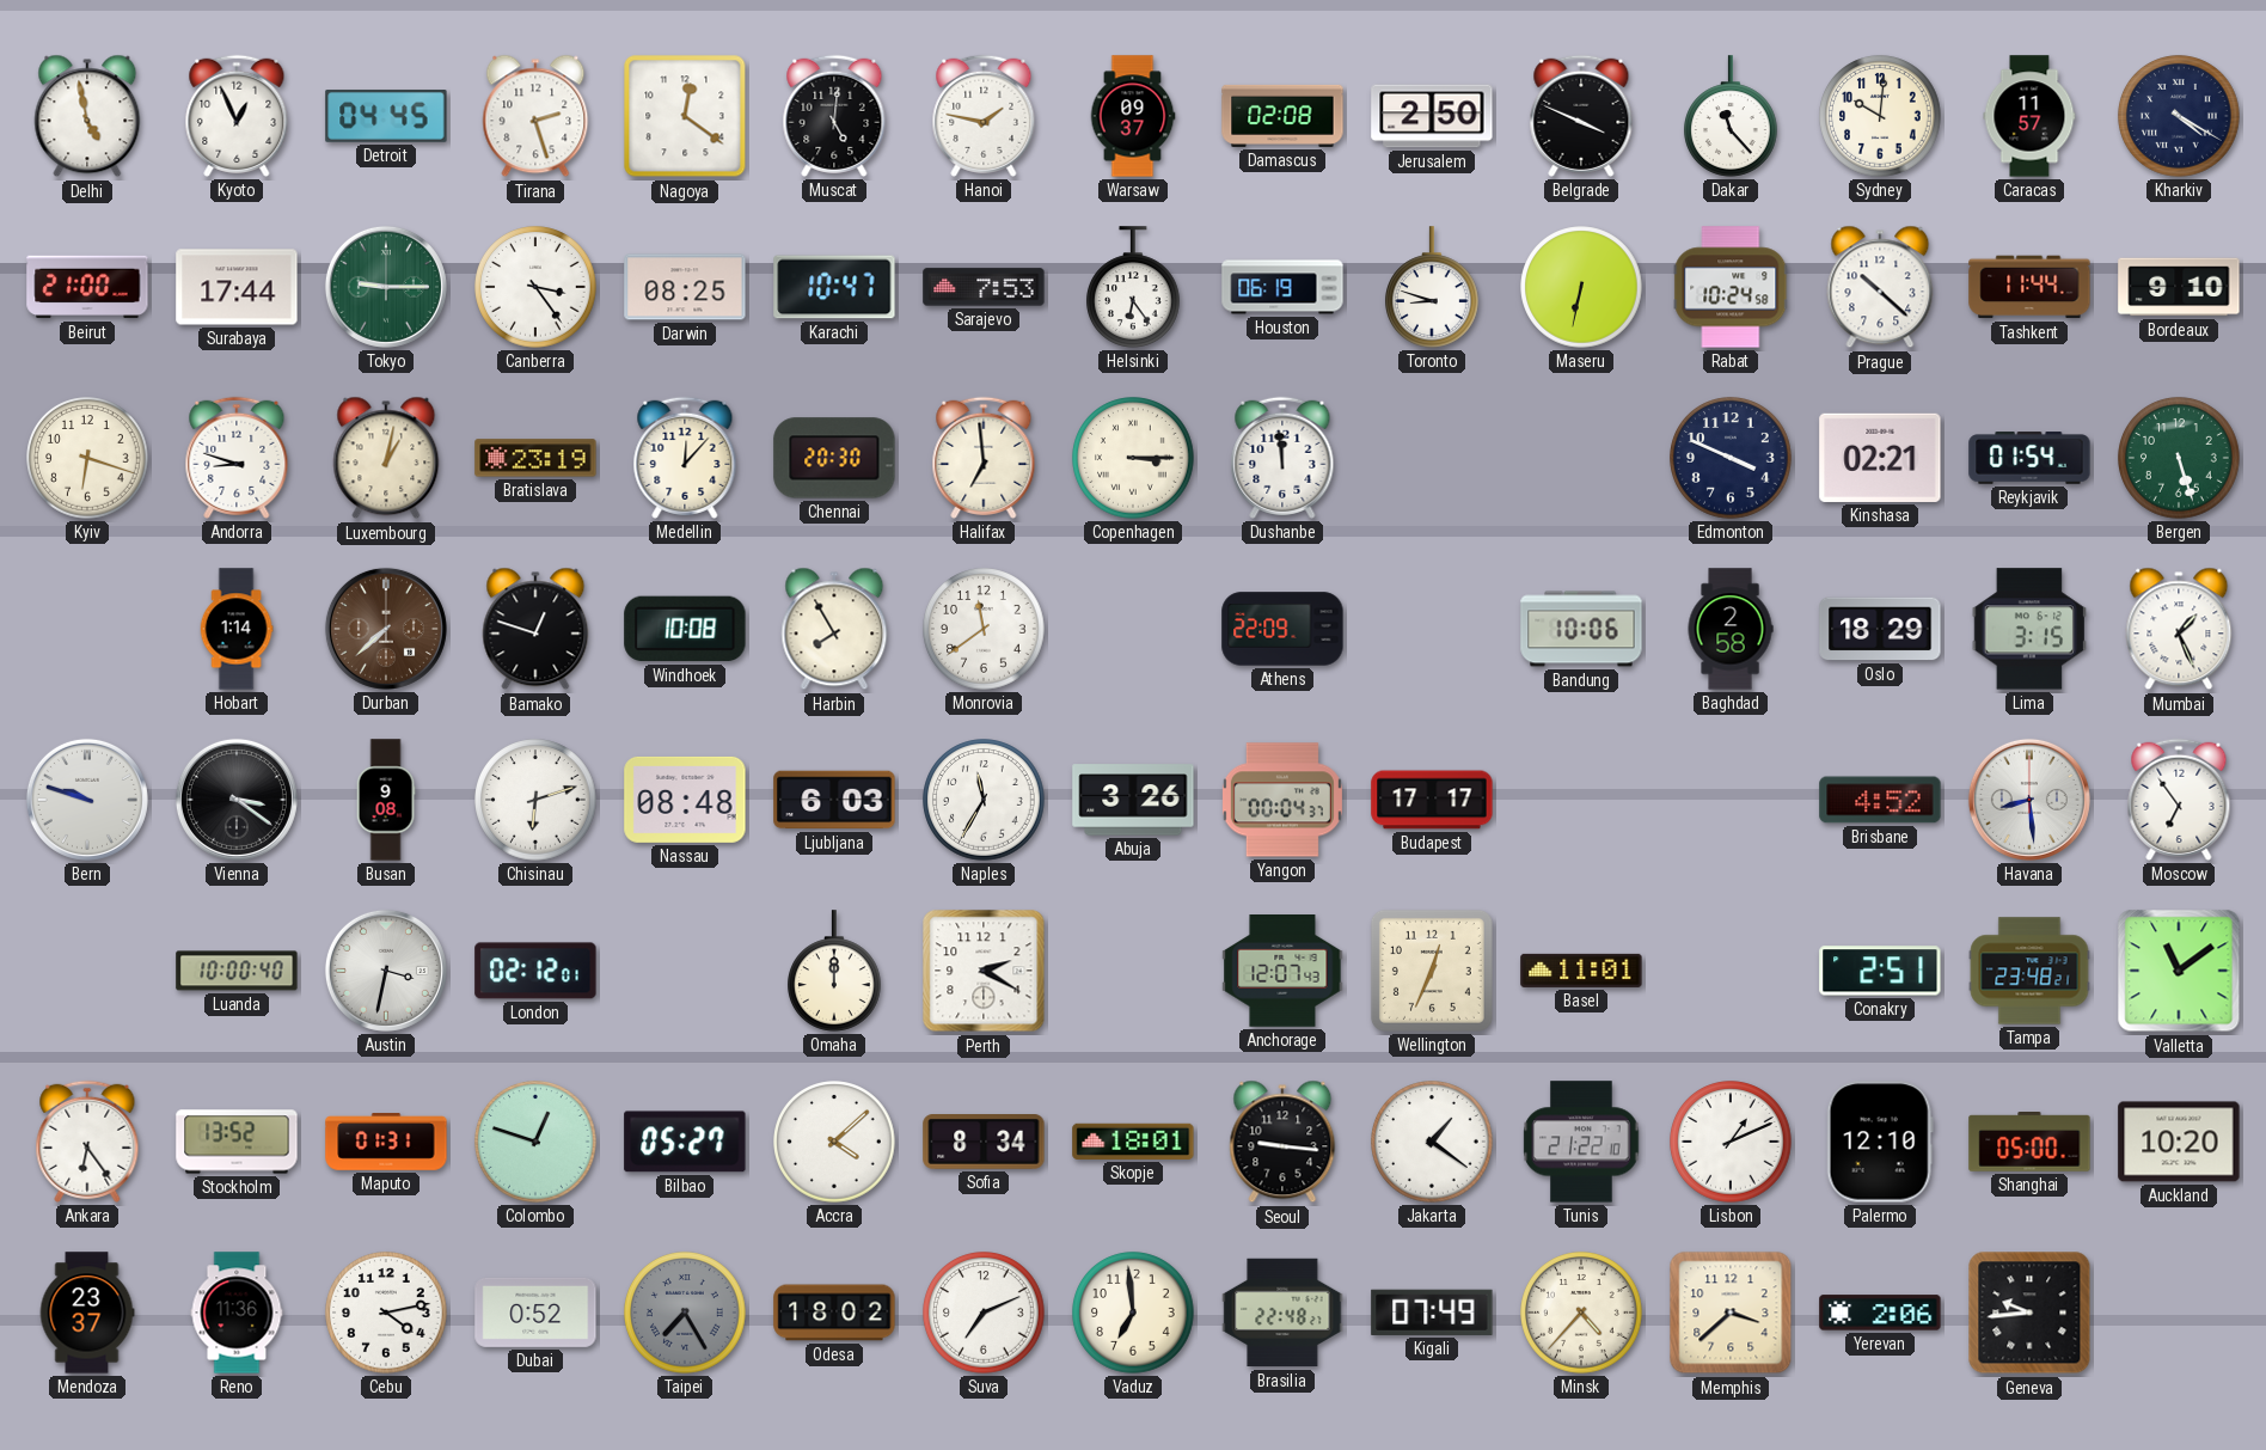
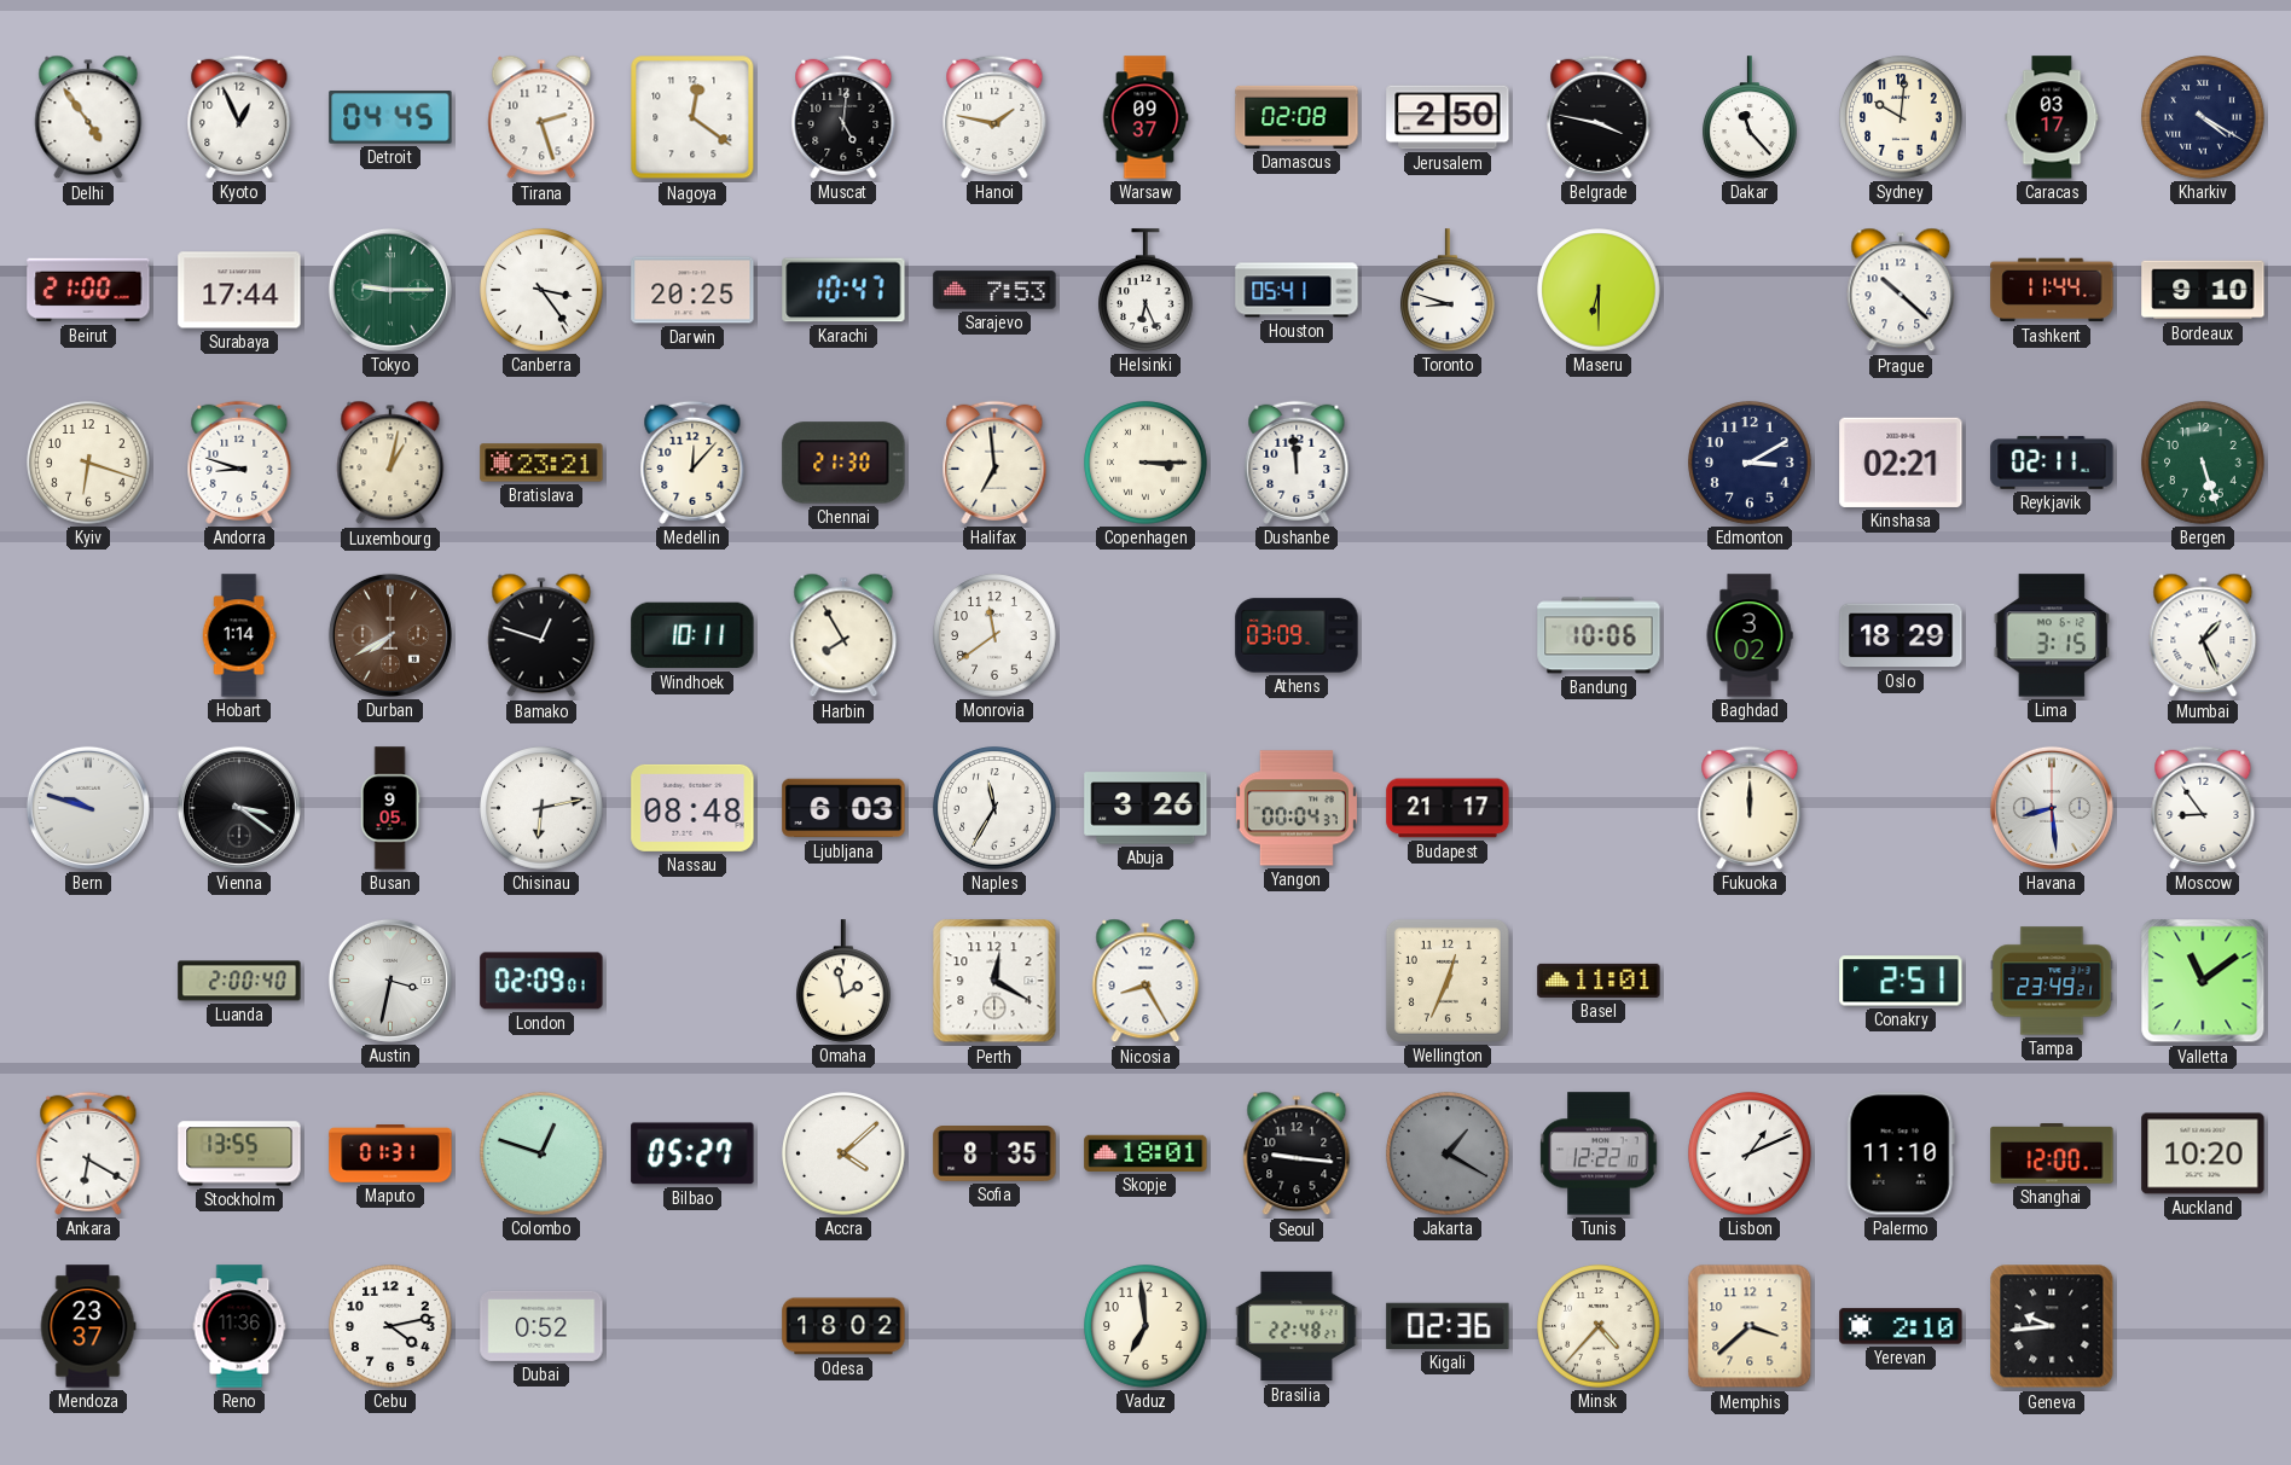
Delhi: 4:58 -> 4:54 (88, 117)
Belgrade: 3:49 -> 3:47 (1599, 117)
Caracas: 11:57 -> 03:17 (2052, 117)
Darwin: 08:25 -> 20:25 (692, 290)
Helsinki: 6:24 -> 6:26 (1147, 290)
Houston: 06:19 -> 05:41 (1297, 290)
Maseru: 6:32 -> 6:30 (1599, 290)
Rabat: 10:24 -> none (1731, 287)
Bratislava: 23:19 -> 23:21 (541, 463)
Chennai: 20:30 -> 21:30 (843, 463)
Edmonton: 3:49 -> 3:10 (1750, 463)
Reykjavik: 01:54 -> 02:11 (2052, 463)
Durban: 7:38 -> 7:40 (390, 635)
Windhoek: 10:08 -> 10:11 (692, 635)
Athens: 22:09 -> 03:09 (1297, 635)
Baghdad: 2:58 -> 3:02 (1750, 635)
Busan: 9:08 -> 9:05 (390, 808)
Chisinau: 6:12 -> 6:13 (541, 808)
Budapest: 17:17 -> 21:17 (1448, 808)
Fukuoka: none -> 12:00 (1750, 808)
Brisbane: 4:52 -> none (1880, 800)
Moscow: 6:54 -> 8:54 (2203, 808)
Luanda: 10:00 -> 2:00 (239, 981)
London: 02:12 -> 02:09 (541, 981)
Omaha: 12:00 -> 1:58 (845, 981)
Perth: 2:20 -> 12:20 (994, 981)
Nicosia: none -> 8:25 (1145, 981)
Anchorage: 12:07 -> none (1282, 972)
Tampa: 23:48 -> 23:49 (2052, 981)
Ankara: 6:24 -> 6:20 (88, 1153)
Stockholm: 13:52 -> 13:55 (239, 1153)
Sofia: 8:34 -> 8:35 (994, 1155)
Jakarta: 1:21 -> 1:20 (1448, 1153)
Jakarta dial: white -> grey (1448, 1153)
Tunis: 21:22 -> 12:22 (1599, 1153)
Palermo: 12:10 -> 11:10 (1901, 1153)
Shanghai: 05:00 -> 12:00 (2052, 1153)
Taipei: 7:25 -> none (685, 1313)
Suva: 7:11 -> none (984, 1313)
Kigali: 07:49 -> 02:36 (1448, 1326)
Yerevan: 2:06 -> 2:10 (1901, 1326)
